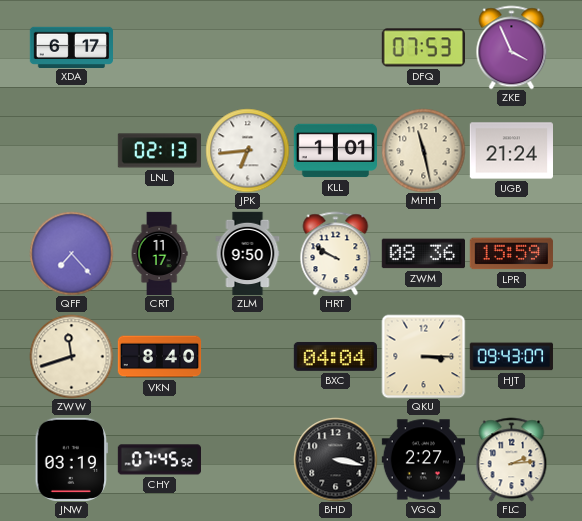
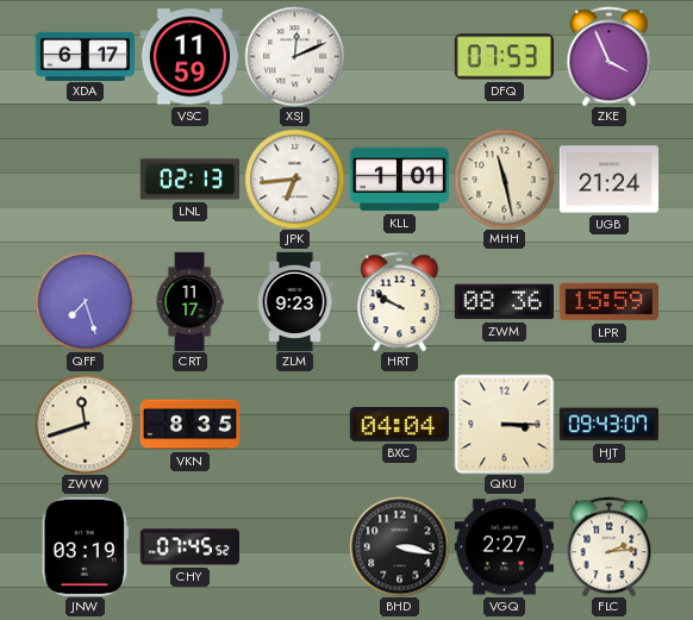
VSC: none -> 11:59 (189, 57)
XSJ: none -> 12:11 (294, 56)
QFF: 7:23 -> 7:27 (85, 301)
ZLM: 9:50 -> 9:23 (295, 301)
VKN: 8:40 -> 8:35 (189, 425)
